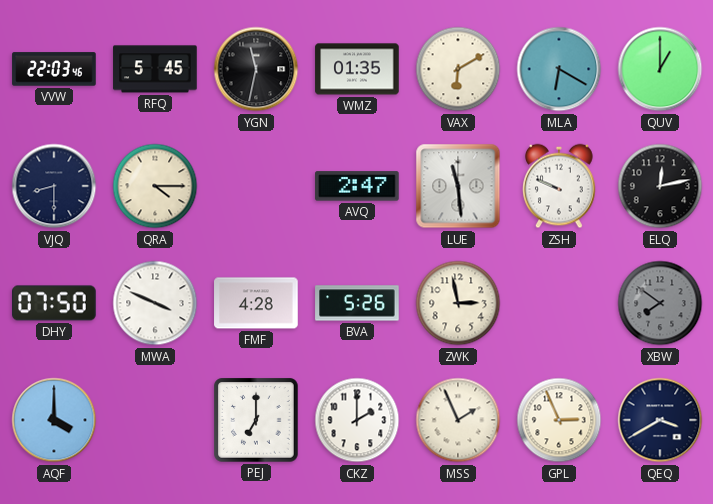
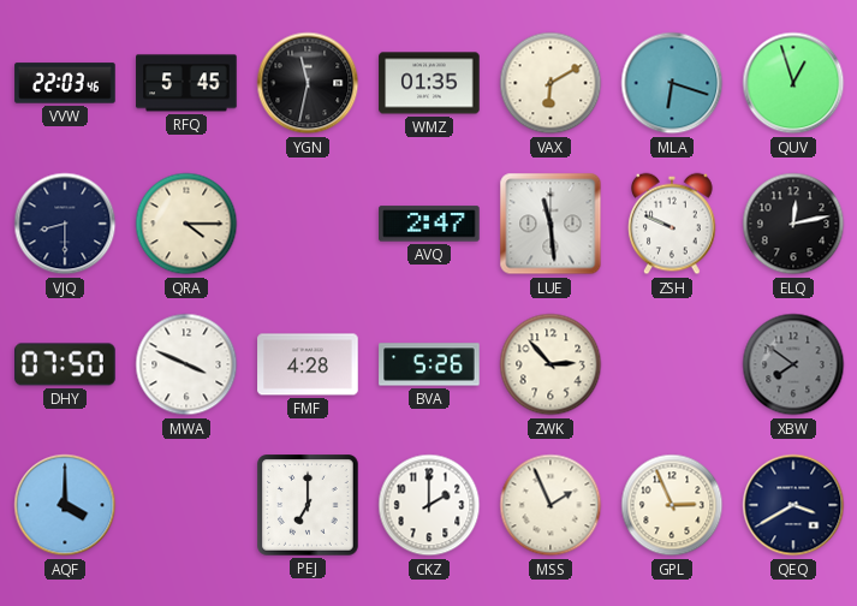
MLA: 6:20 -> 6:18 (672, 83)
QUV: 1:00 -> 12:57 (793, 83)
ZWK: 2:58 -> 2:53 (550, 364)
